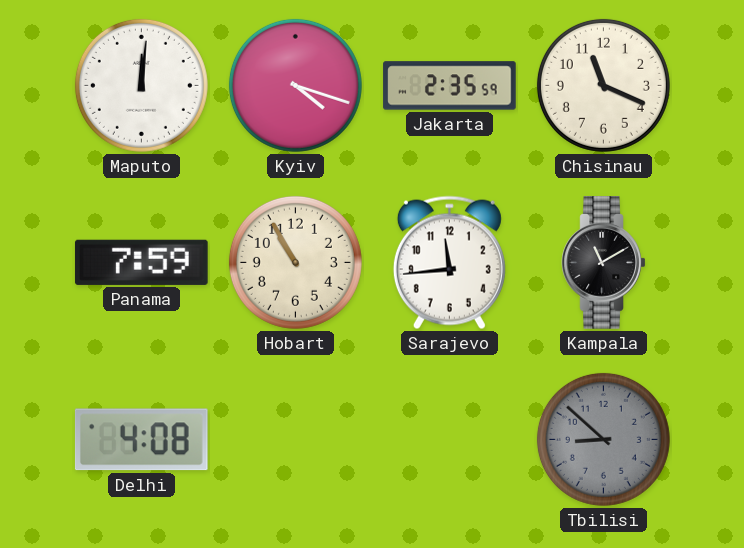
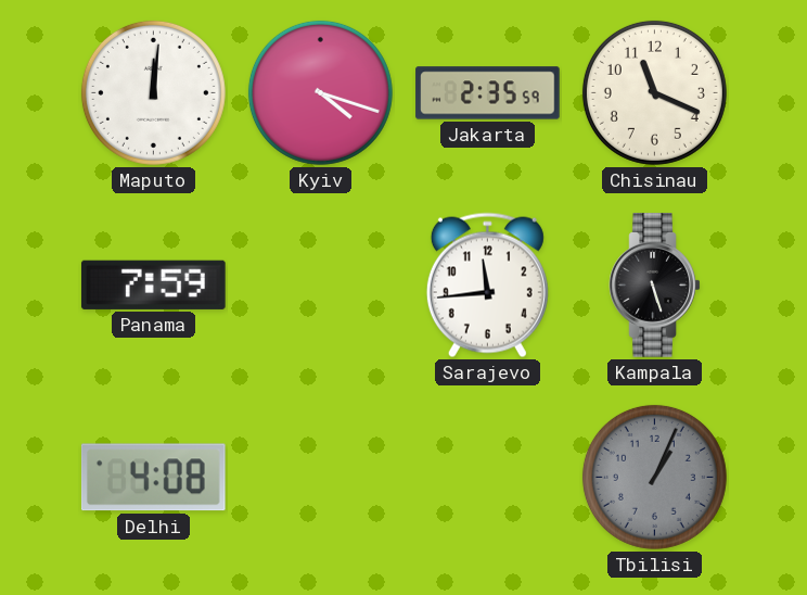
Hobart: 10:55 -> none (295, 262)
Kampala: 11:10 -> 5:27 (655, 286)
Tbilisi: 8:52 -> 1:04 (654, 477)
